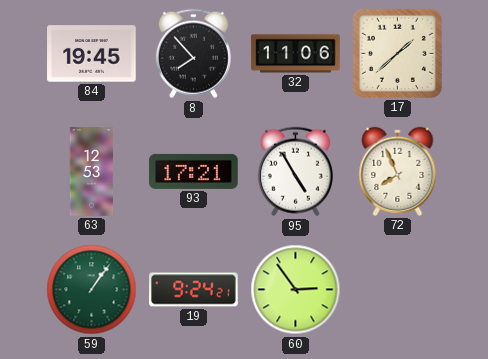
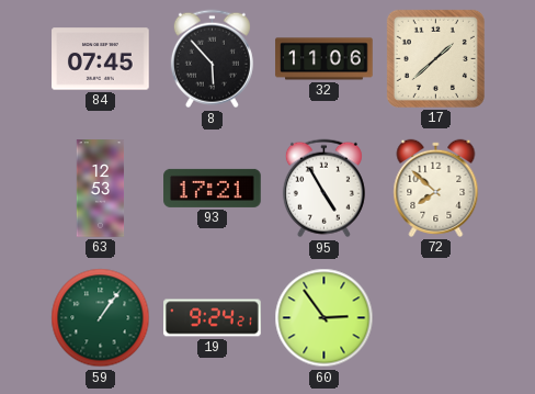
84: 19:45 -> 07:45 (101, 59)
8: 7:53 -> 5:53 (212, 59)
72: 7:56 -> 7:52 (436, 188)
